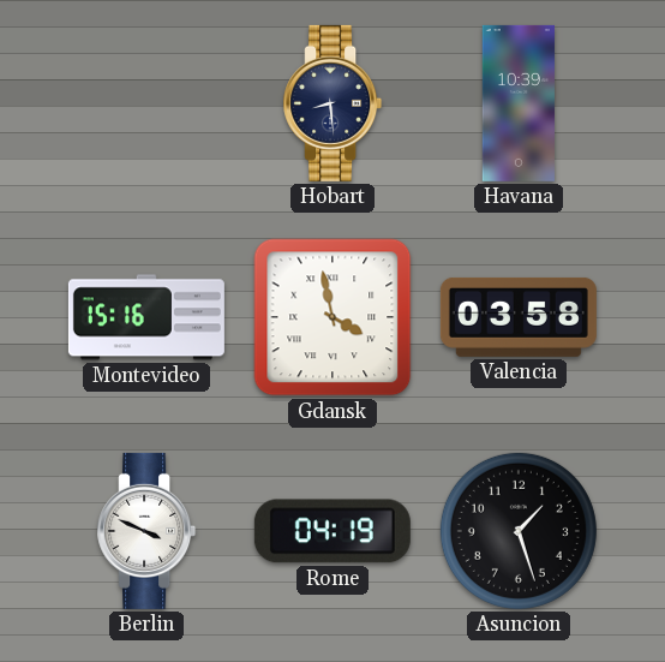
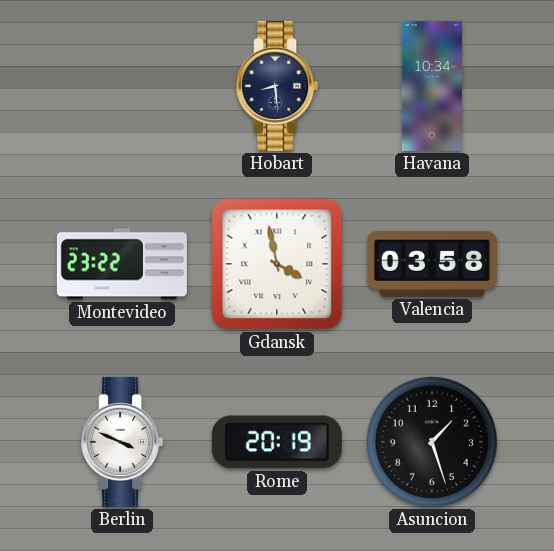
Havana: 10:39 -> 10:34 (431, 86)
Montevideo: 15:16 -> 23:22 (122, 264)
Rome: 04:19 -> 20:19 (277, 442)
